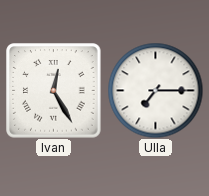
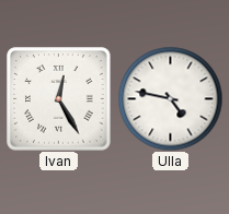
Ulla: 7:15 -> 4:47 (170, 98)
